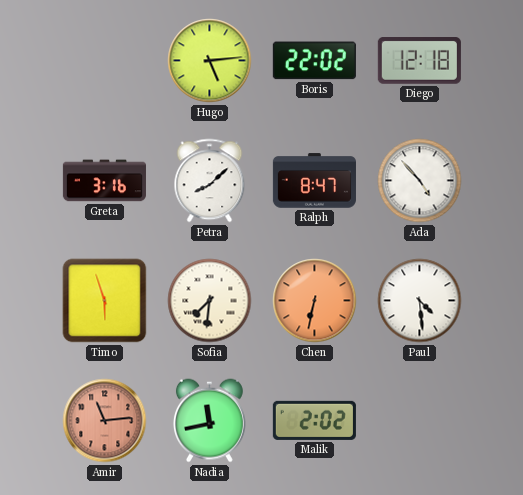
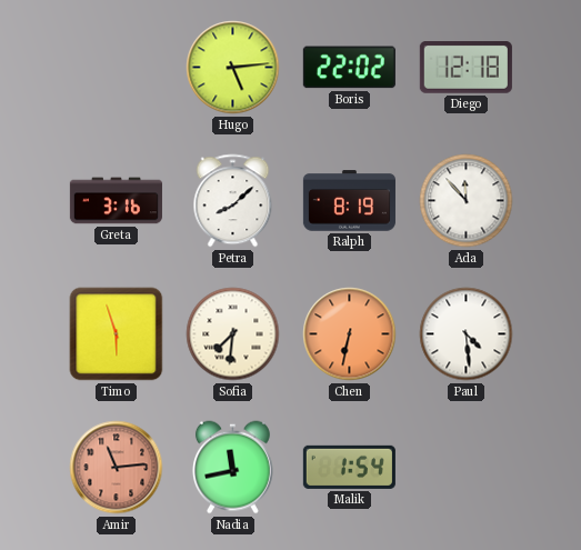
Ralph: 8:47 -> 8:19 (349, 201)
Ada: 4:53 -> 11:53 (467, 201)
Malik: 2:02 -> 1:54 (349, 467)
